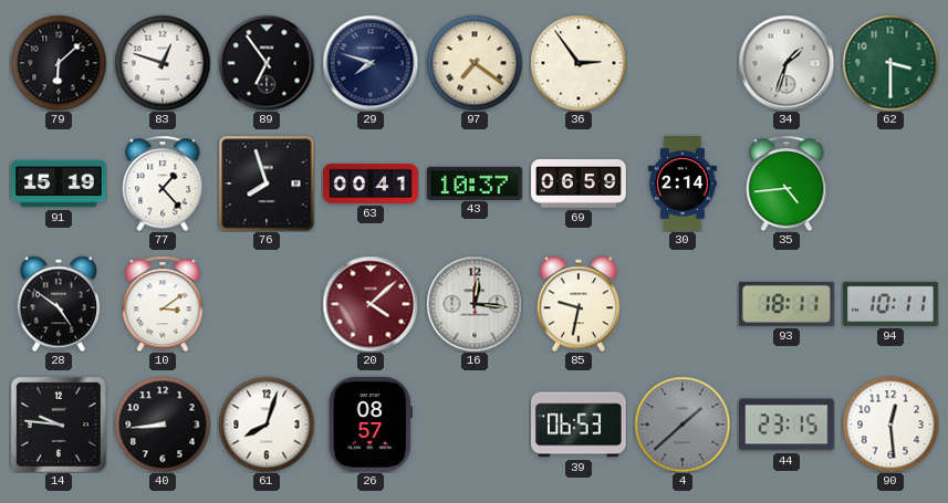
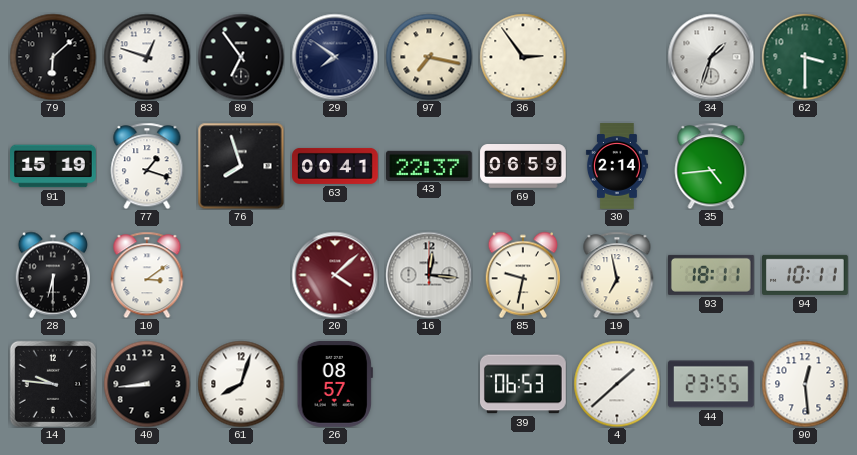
29: 7:48 -> 7:51 (335, 57)
97: 7:21 -> 7:17 (429, 57)
77: 1:23 -> 1:18 (147, 166)
43: 10:37 -> 22:37 (430, 165)
28: 4:51 -> 6:30 (52, 275)
19: none -> 6:58 (617, 275)
4 dial: grey -> white (617, 384)
44: 23:15 -> 23:55 (711, 384)
